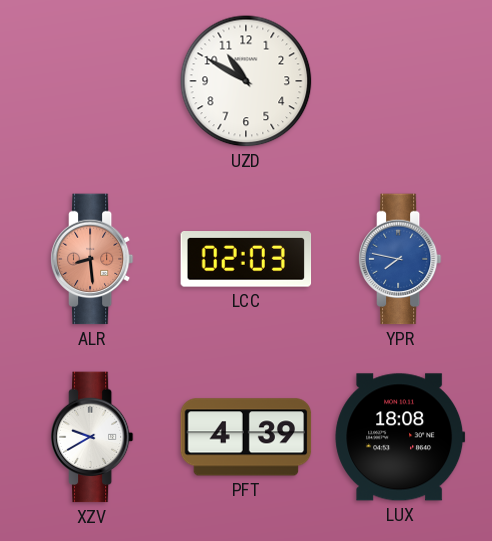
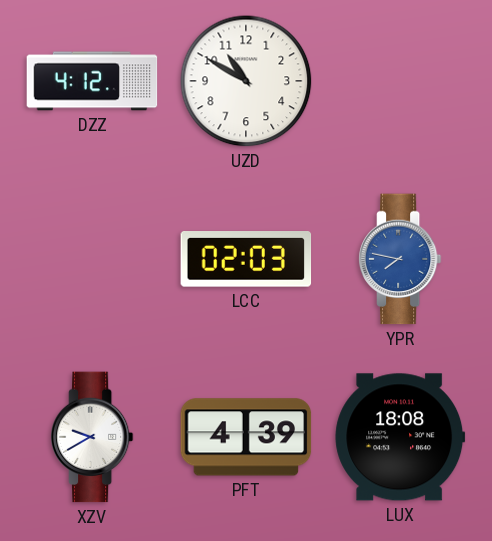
DZZ: none -> 4:12 (92, 81)
ALR: 8:29 -> none (92, 259)
